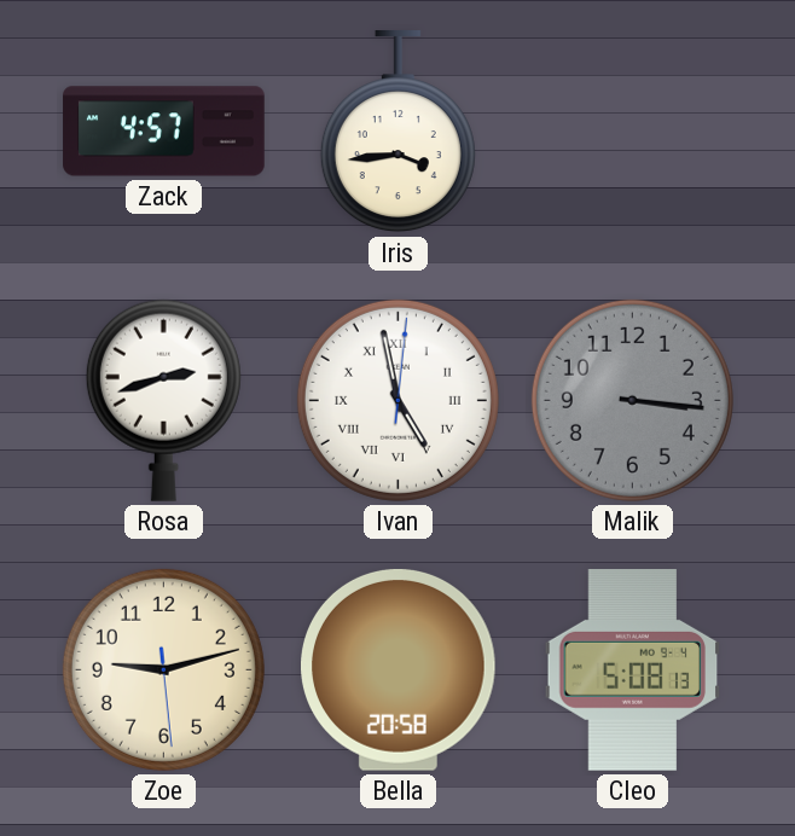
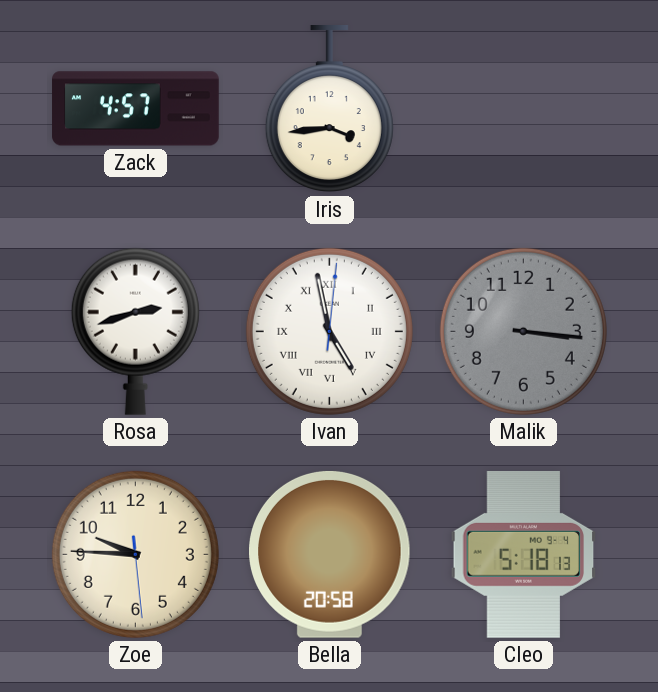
Zoe: 9:12 -> 9:45 (135, 554)
Cleo: 5:08 -> 5:18 (524, 555)
